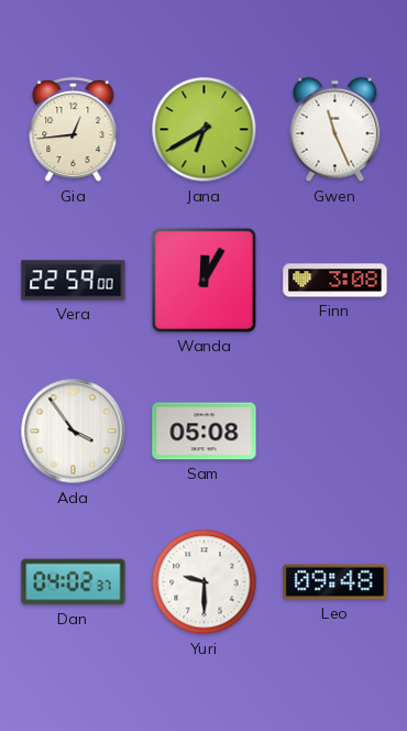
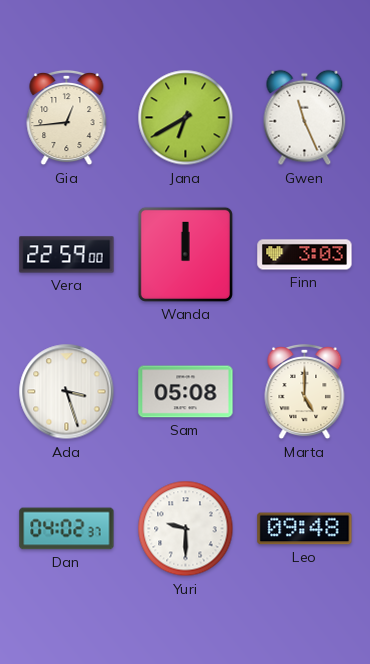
Wanda: 12:05 -> 12:00 (185, 254)
Finn: 3:08 -> 3:03 (305, 255)
Ada: 3:54 -> 3:27 (67, 392)
Marta: none -> 5:00 (305, 392)
